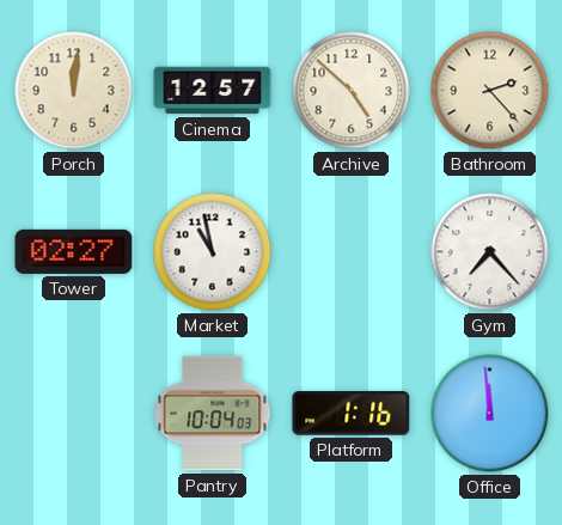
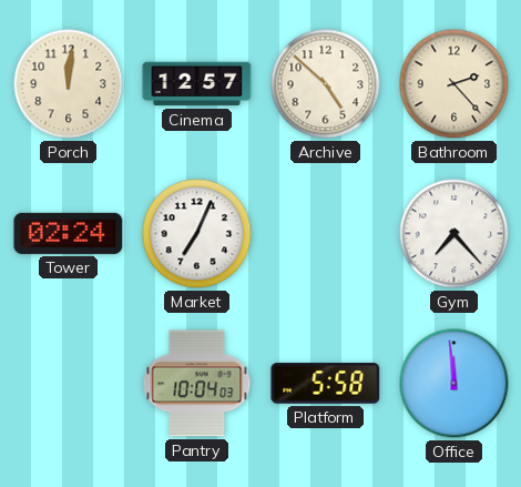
Tower: 02:27 -> 02:24 (69, 233)
Market: 10:58 -> 7:04 (197, 234)
Platform: 1:16 -> 5:58 (326, 384)
